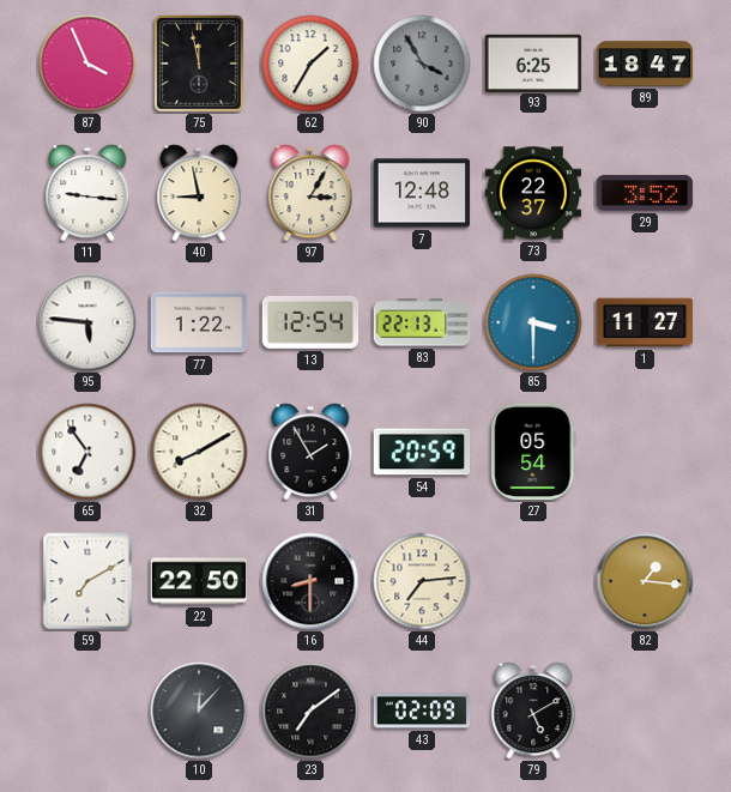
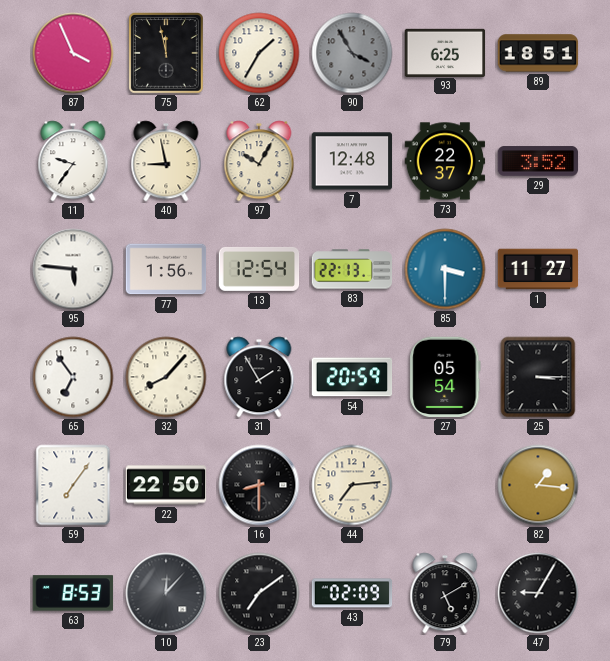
89: 18:47 -> 18:51 (538, 53)
11: 9:16 -> 9:36 (73, 161)
97: 3:05 -> 10:05 (259, 161)
77: 1:22 -> 1:56 (166, 269)
32: 8:10 -> 8:07 (166, 377)
25: none -> 3:15 (538, 377)
59: 7:10 -> 7:06 (73, 485)
63: none -> 8:53 (73, 593)
47: none -> 9:05 (538, 593)
